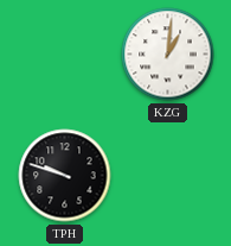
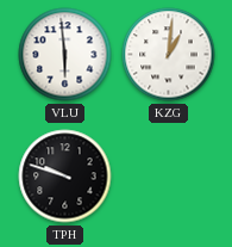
VLU: none -> 5:59 (65, 55)
